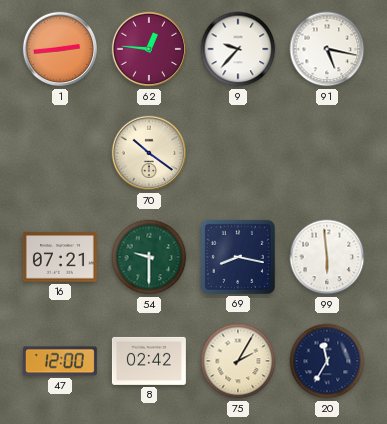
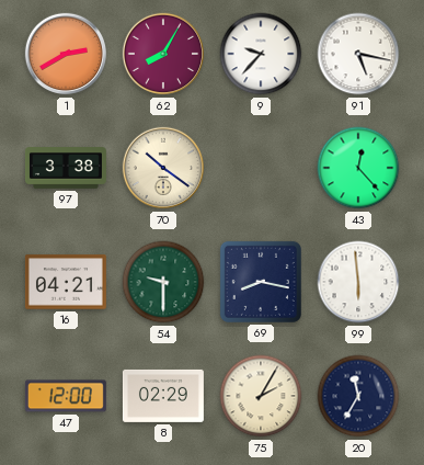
1: 2:44 -> 2:40 (66, 54)
62: 12:46 -> 8:05 (163, 54)
97: none -> 3:38 (66, 168)
43: none -> 12:23 (358, 168)
16: 07:21 -> 04:21 (66, 282)
8: 02:42 -> 02:29 (163, 396)
